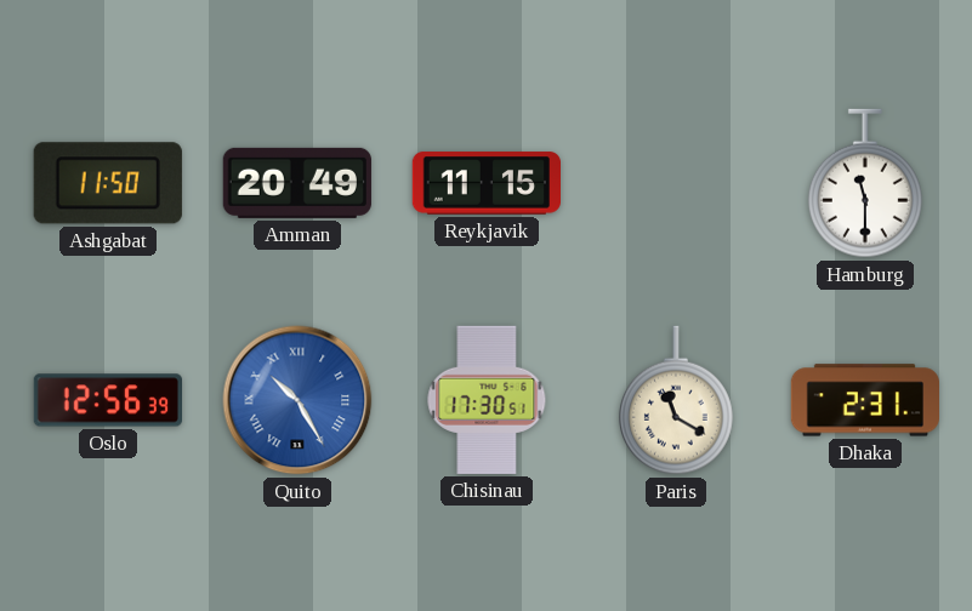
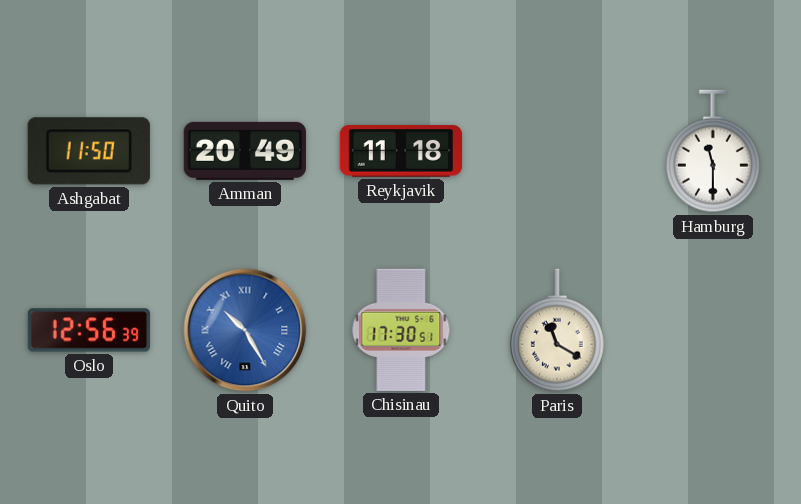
Reykjavik: 11:15 -> 11:18 (400, 151)
Dhaka: 2:31 -> none (864, 400)
